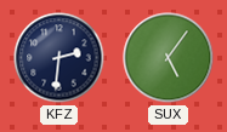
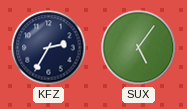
KFZ: 2:31 -> 2:35 (49, 48)
